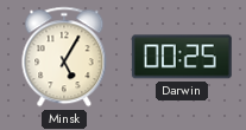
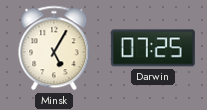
Darwin: 00:25 -> 07:25 (153, 48)
